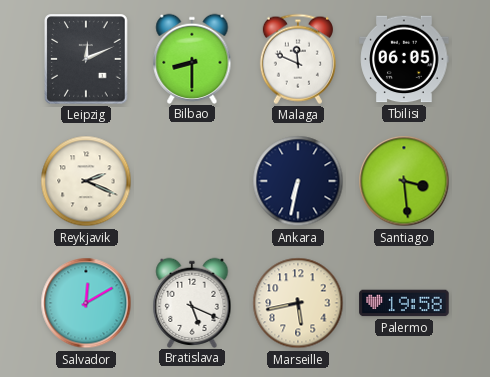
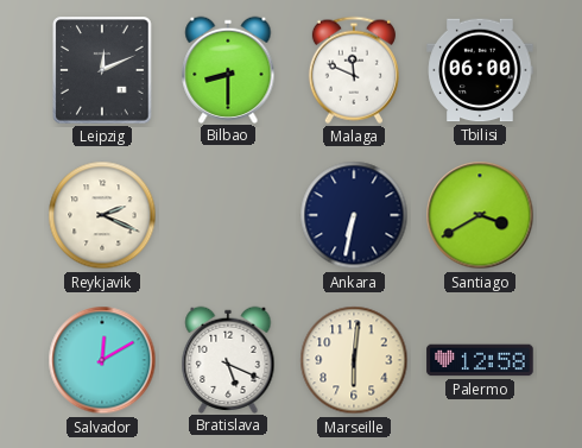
Tbilisi: 06:05 -> 06:00 (480, 70)
Santiago: 3:29 -> 3:40 (480, 215)
Marseille: 5:43 -> 6:01 (354, 360)
Palermo: 19:58 -> 12:58 (480, 360)
